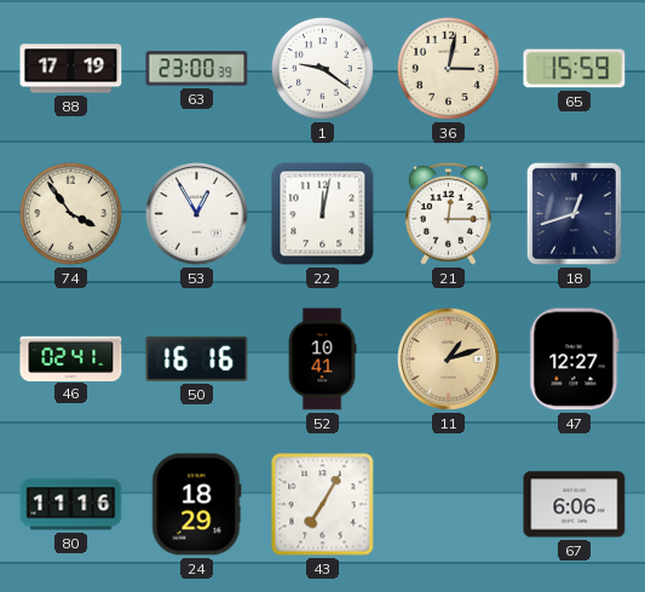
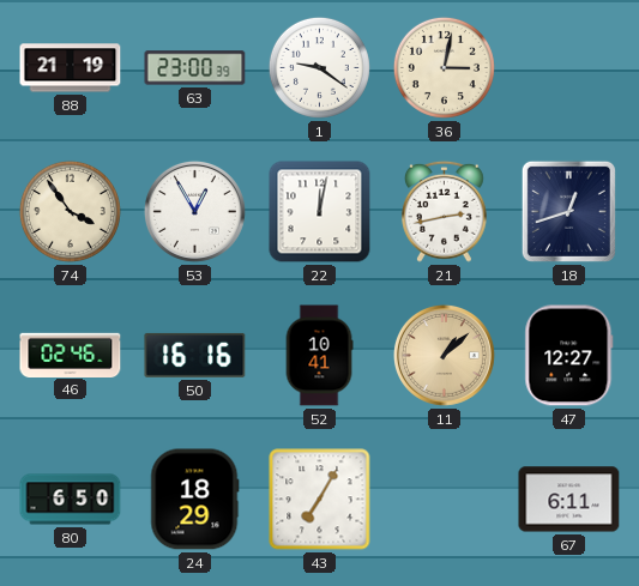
88: 17:19 -> 21:19 (71, 68)
65: 15:59 -> none (575, 69)
21: 12:15 -> 2:43 (445, 211)
46: 02:41 -> 02:46 (71, 355)
11: 1:12 -> 1:08 (444, 355)
80: 11:16 -> 6:50 (71, 500)
67: 6:06 -> 6:11 (569, 500)
